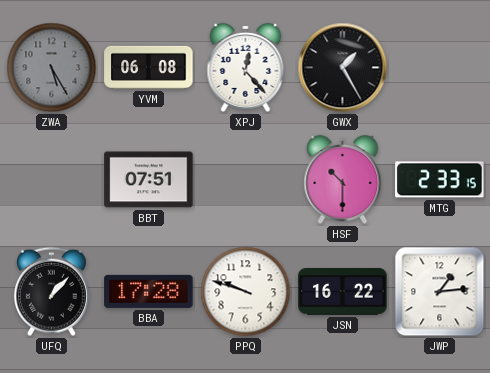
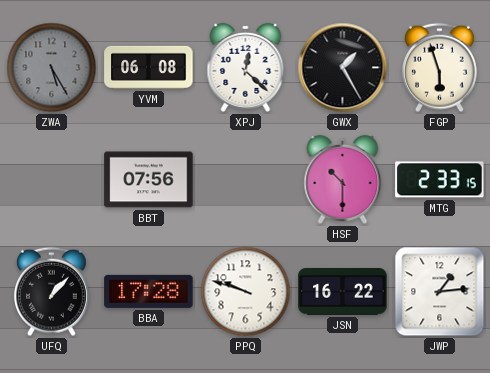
XPJ: 12:23 -> 12:22 (246, 67)
FGP: none -> 5:57 (439, 68)
BBT: 07:51 -> 07:56 (149, 180)
